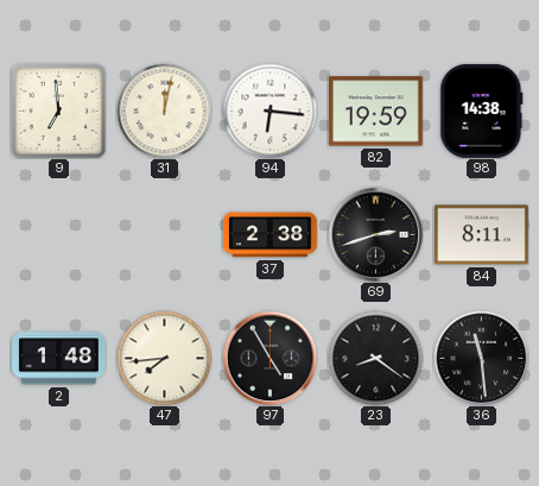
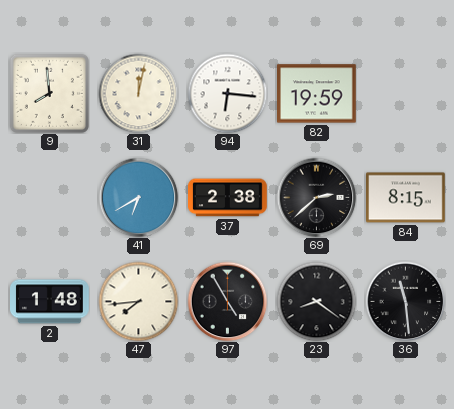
9: 6:59 -> 7:59 (49, 93)
98: 14:38 -> none (482, 112)
41: none -> 6:40 (138, 197)
69: 2:42 -> 2:38 (316, 197)
84: 8:11 -> 8:15 (406, 198)
